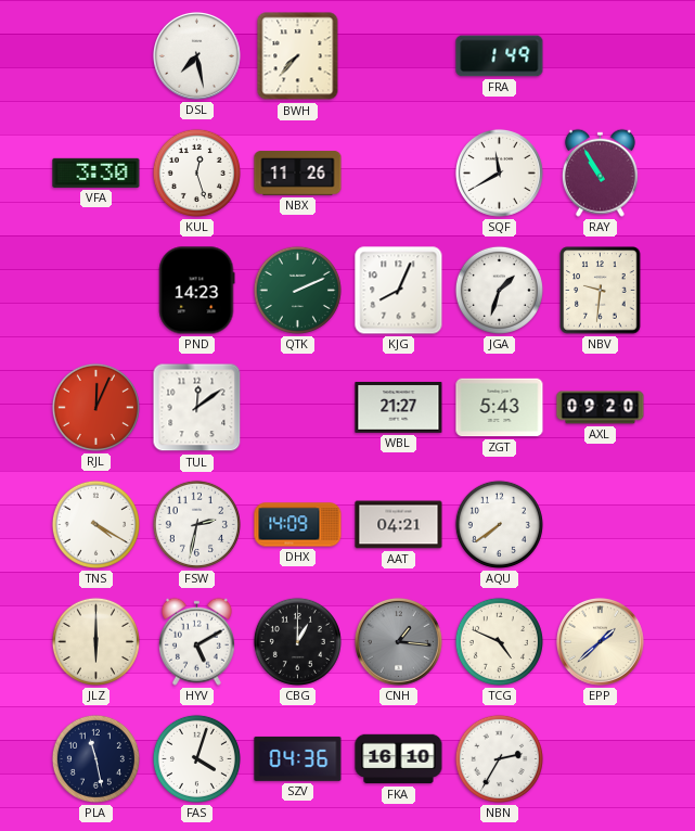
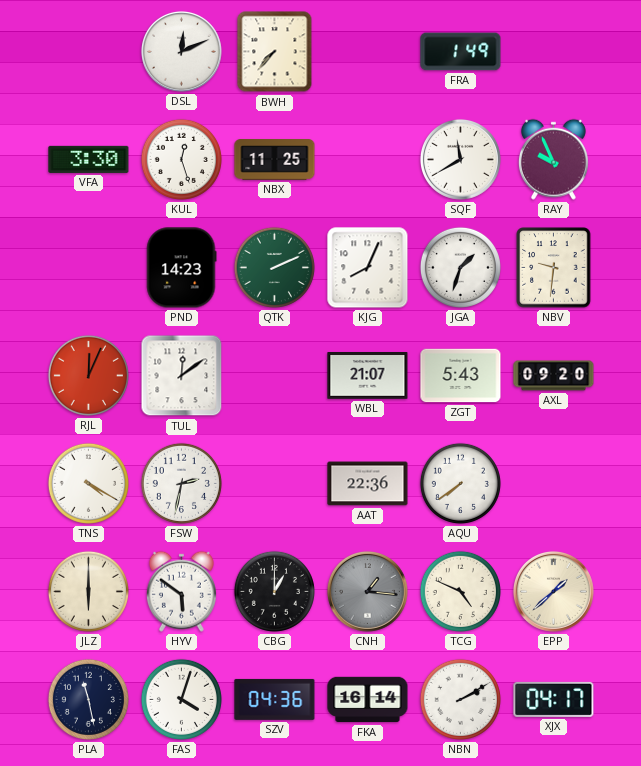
DSL: 7:28 -> 12:11 (181, 51)
NBX: 11:26 -> 11:25 (275, 160)
RAY: 10:55 -> 9:56 (553, 159)
WBL: 21:27 -> 21:07 (368, 376)
DHX: 14:09 -> none (298, 525)
AAT: 04:21 -> 22:36 (368, 484)
HYV: 5:10 -> 5:51 (181, 591)
FKA: 16:10 -> 16:14 (368, 700)
NBN: 2:35 -> 2:10 (460, 699)
XJX: none -> 04:17 (554, 699)
